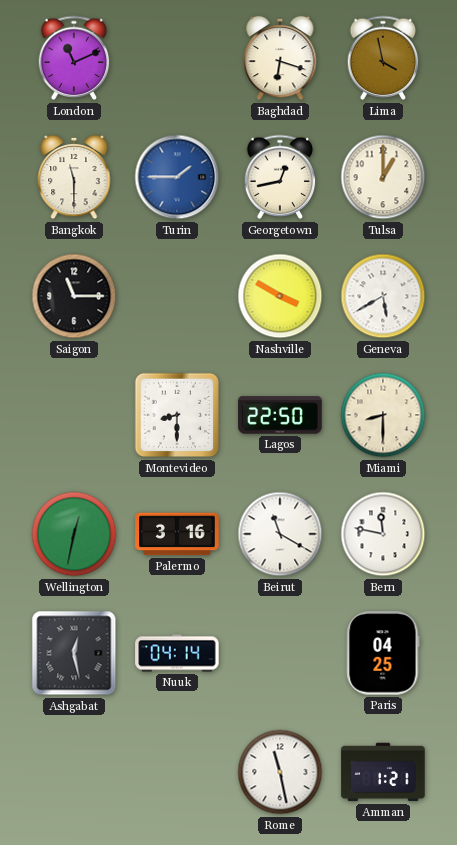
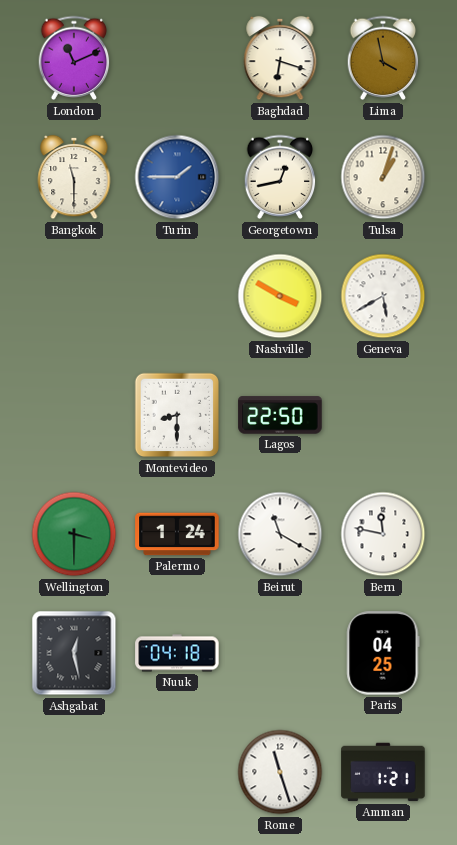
Tulsa: 1:00 -> 1:03 (383, 177)
Saigon: 11:15 -> none (74, 296)
Miami: 8:30 -> none (383, 415)
Wellington: 12:32 -> 3:30 (74, 534)
Palermo: 3:16 -> 1:24 (177, 534)
Nuuk: 04:14 -> 04:18 (177, 653)
Rome: 11:28 -> 11:27 (280, 772)
